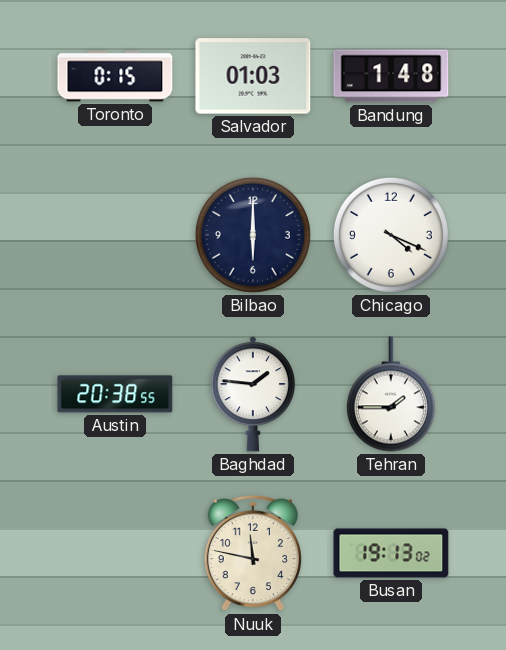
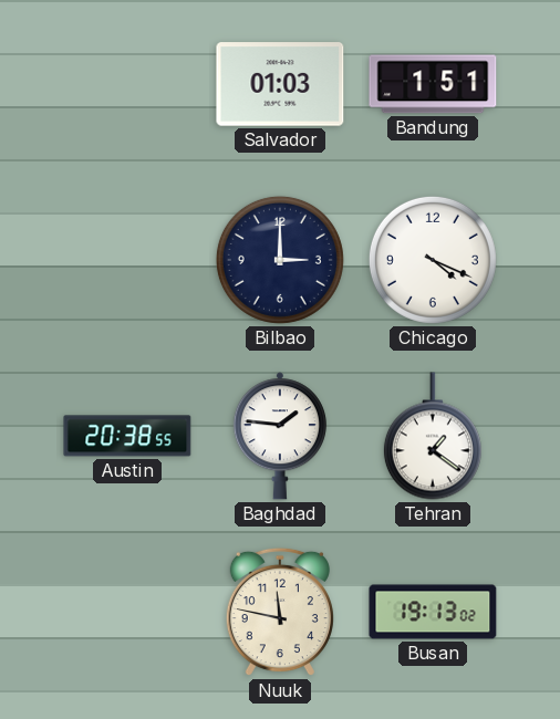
Toronto: 0:15 -> none (115, 76)
Bandung: 1:48 -> 1:51 (433, 84)
Bilbao: 6:00 -> 3:00 (280, 260)
Tehran: 1:45 -> 1:21 (433, 436)
